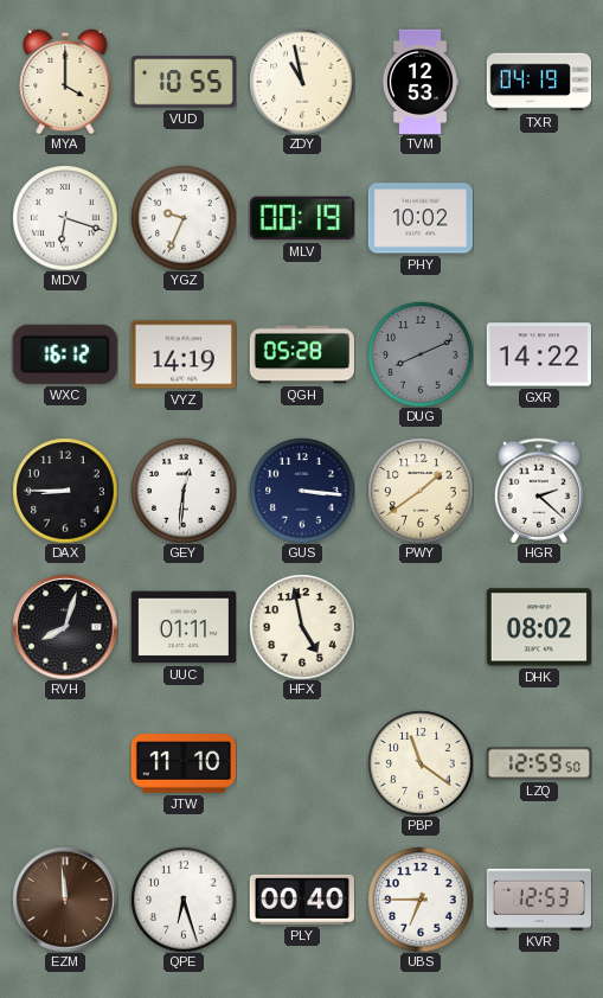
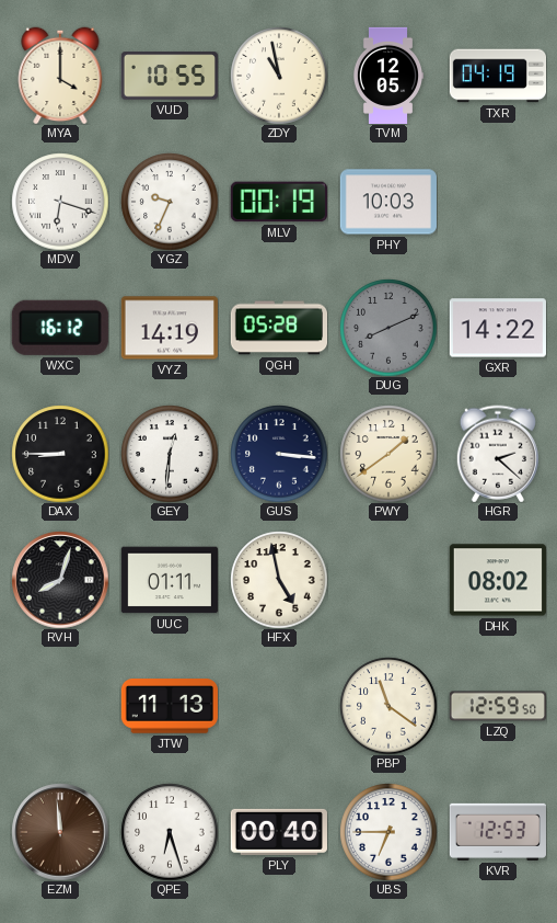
TVM: 12:53 -> 12:05 (388, 75)
PHY: 10:02 -> 10:03 (388, 202)
JTW: 11:10 -> 11:13 (170, 706)
